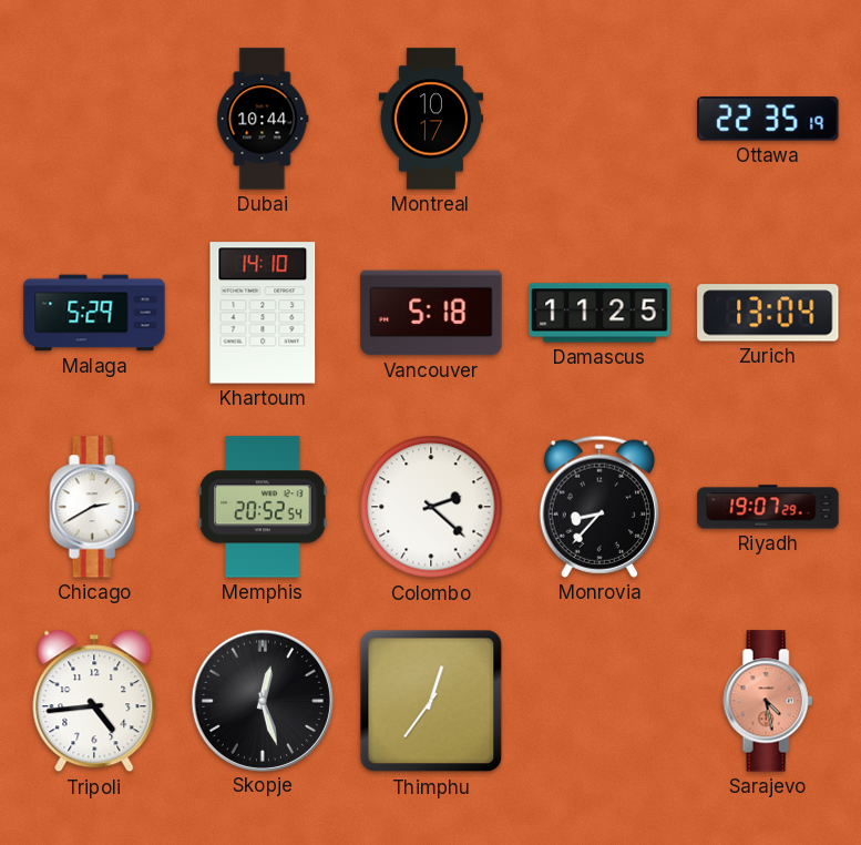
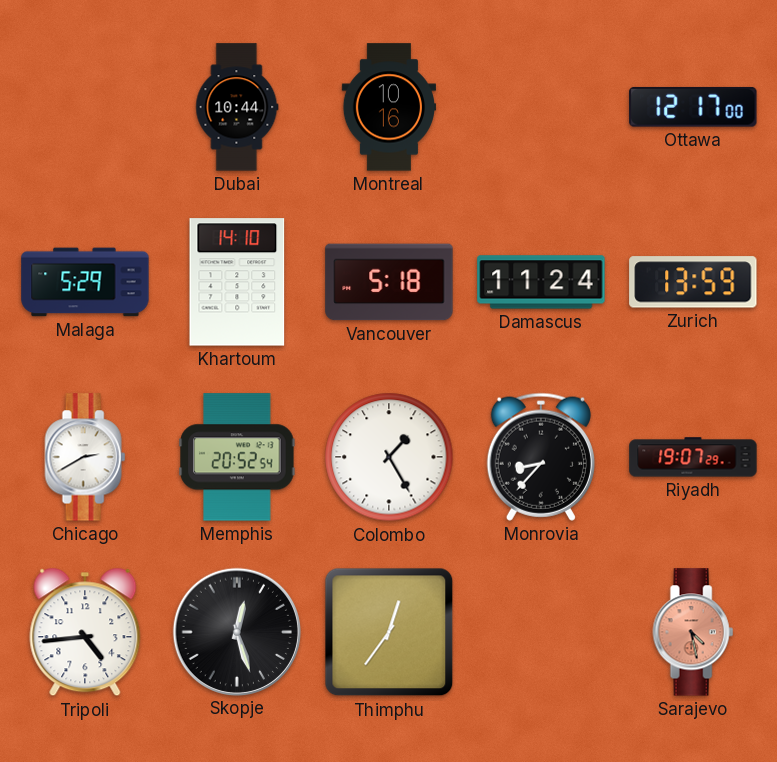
Montreal: 10:17 -> 10:16 (388, 107)
Ottawa: 22:35 -> 12:17 (693, 107)
Damascus: 11:25 -> 11:24 (541, 282)
Zurich: 13:04 -> 13:59 (693, 282)
Colombo: 2:22 -> 1:25 (389, 457)
